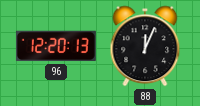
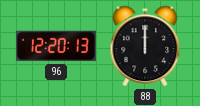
88: 12:04 -> 12:00 (145, 46)
